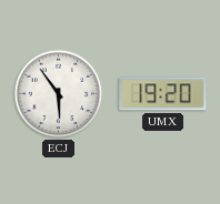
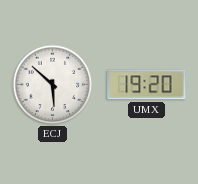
ECJ: 5:54 -> 5:52 (53, 85)
